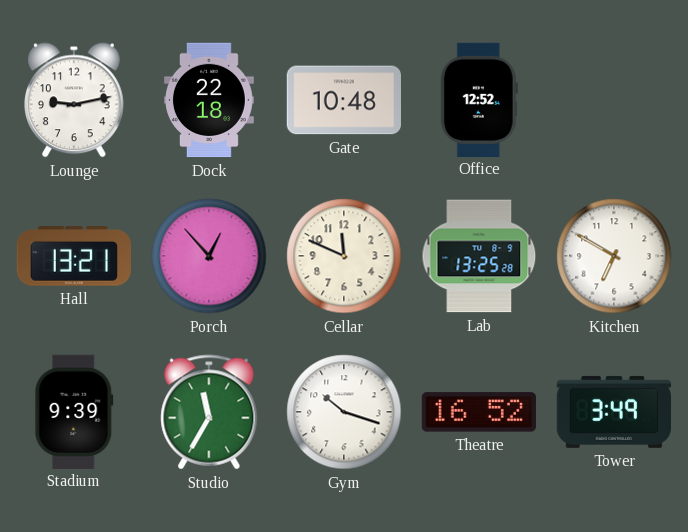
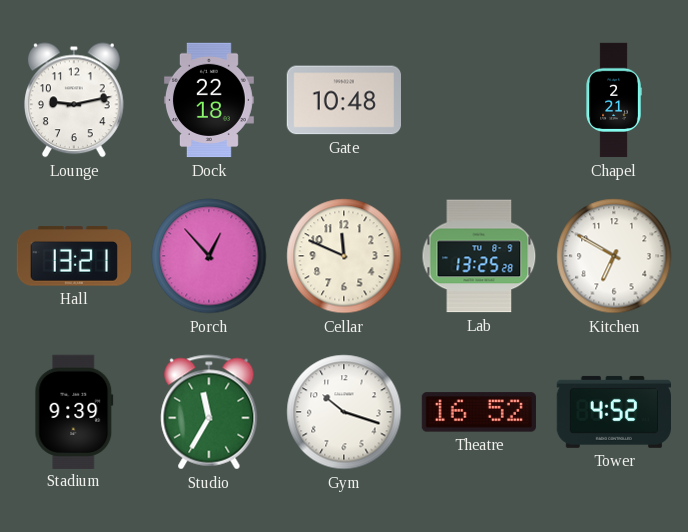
Office: 12:52 -> none (479, 99)
Chapel: none -> 2:21 (614, 100)
Tower: 3:49 -> 4:52 (613, 412)
